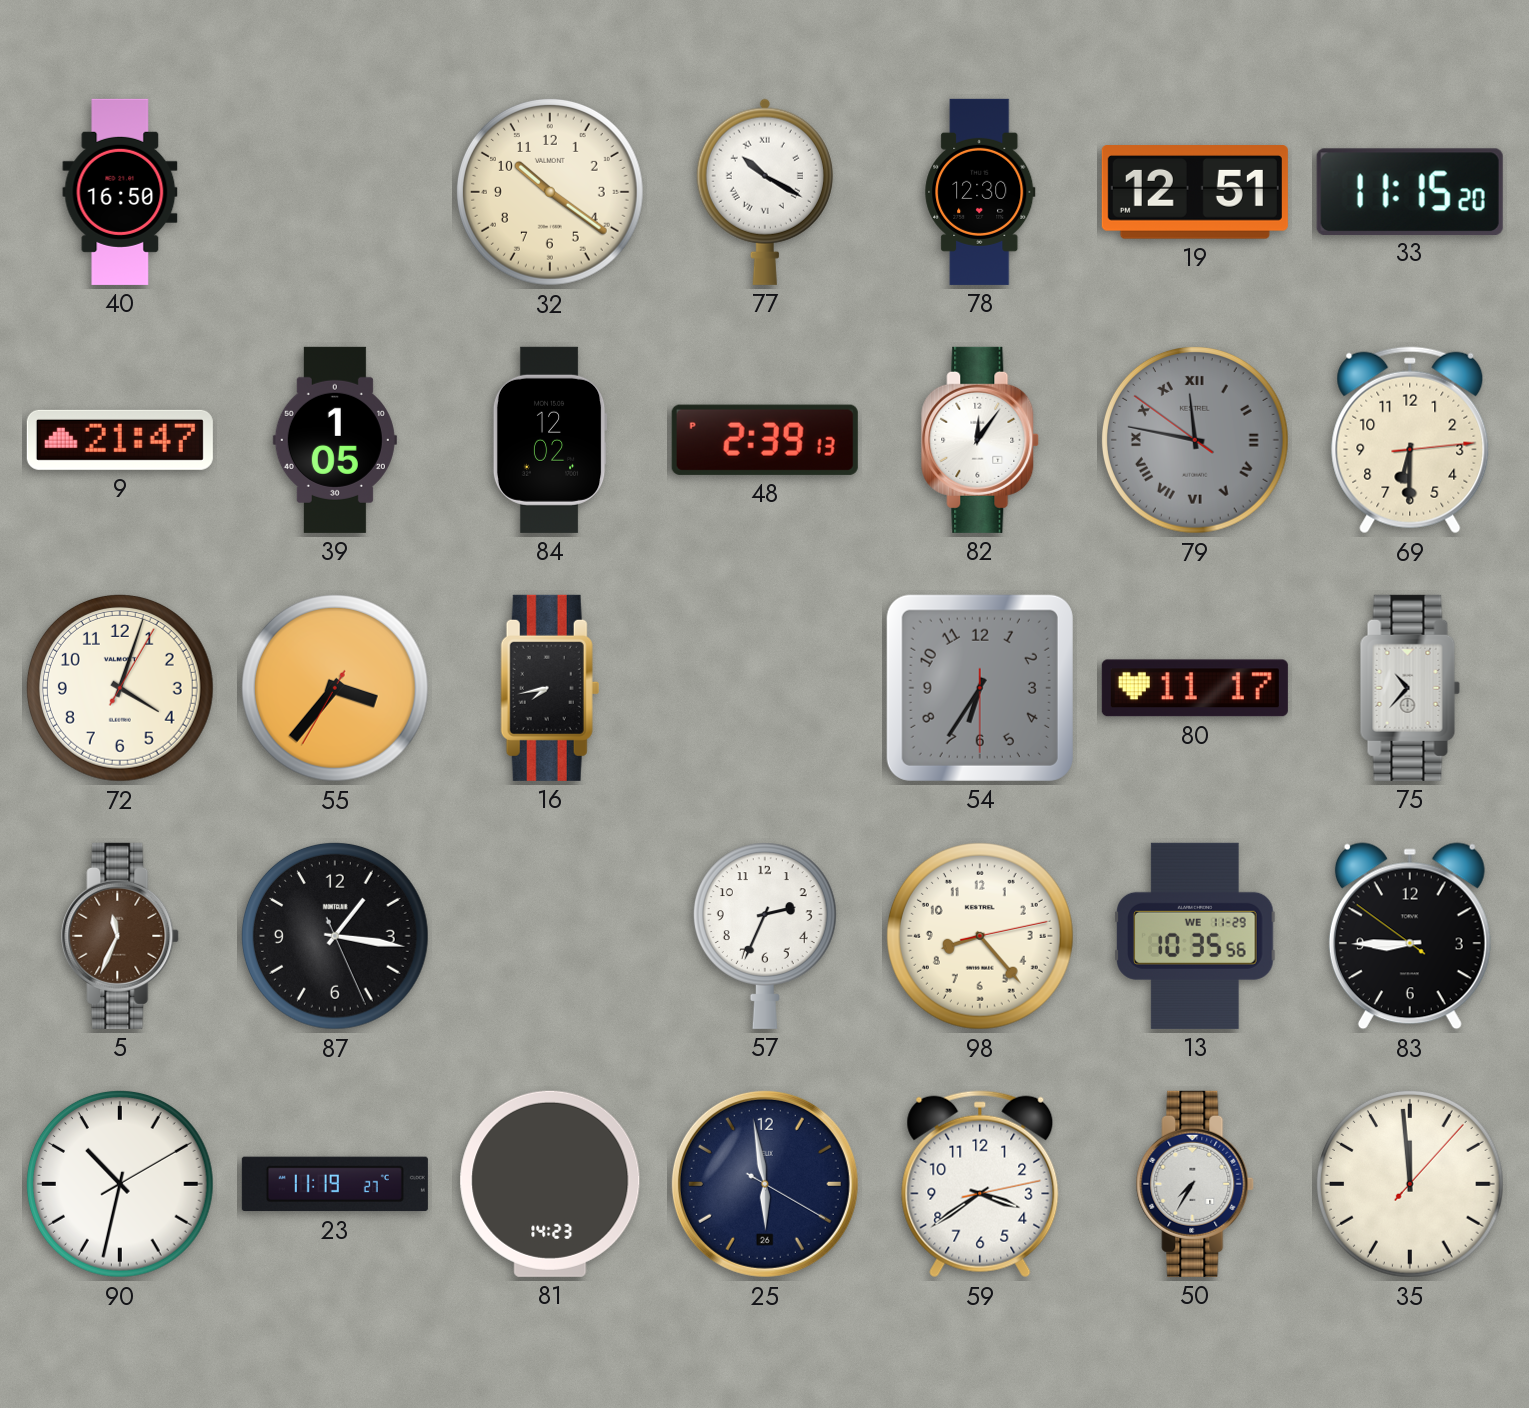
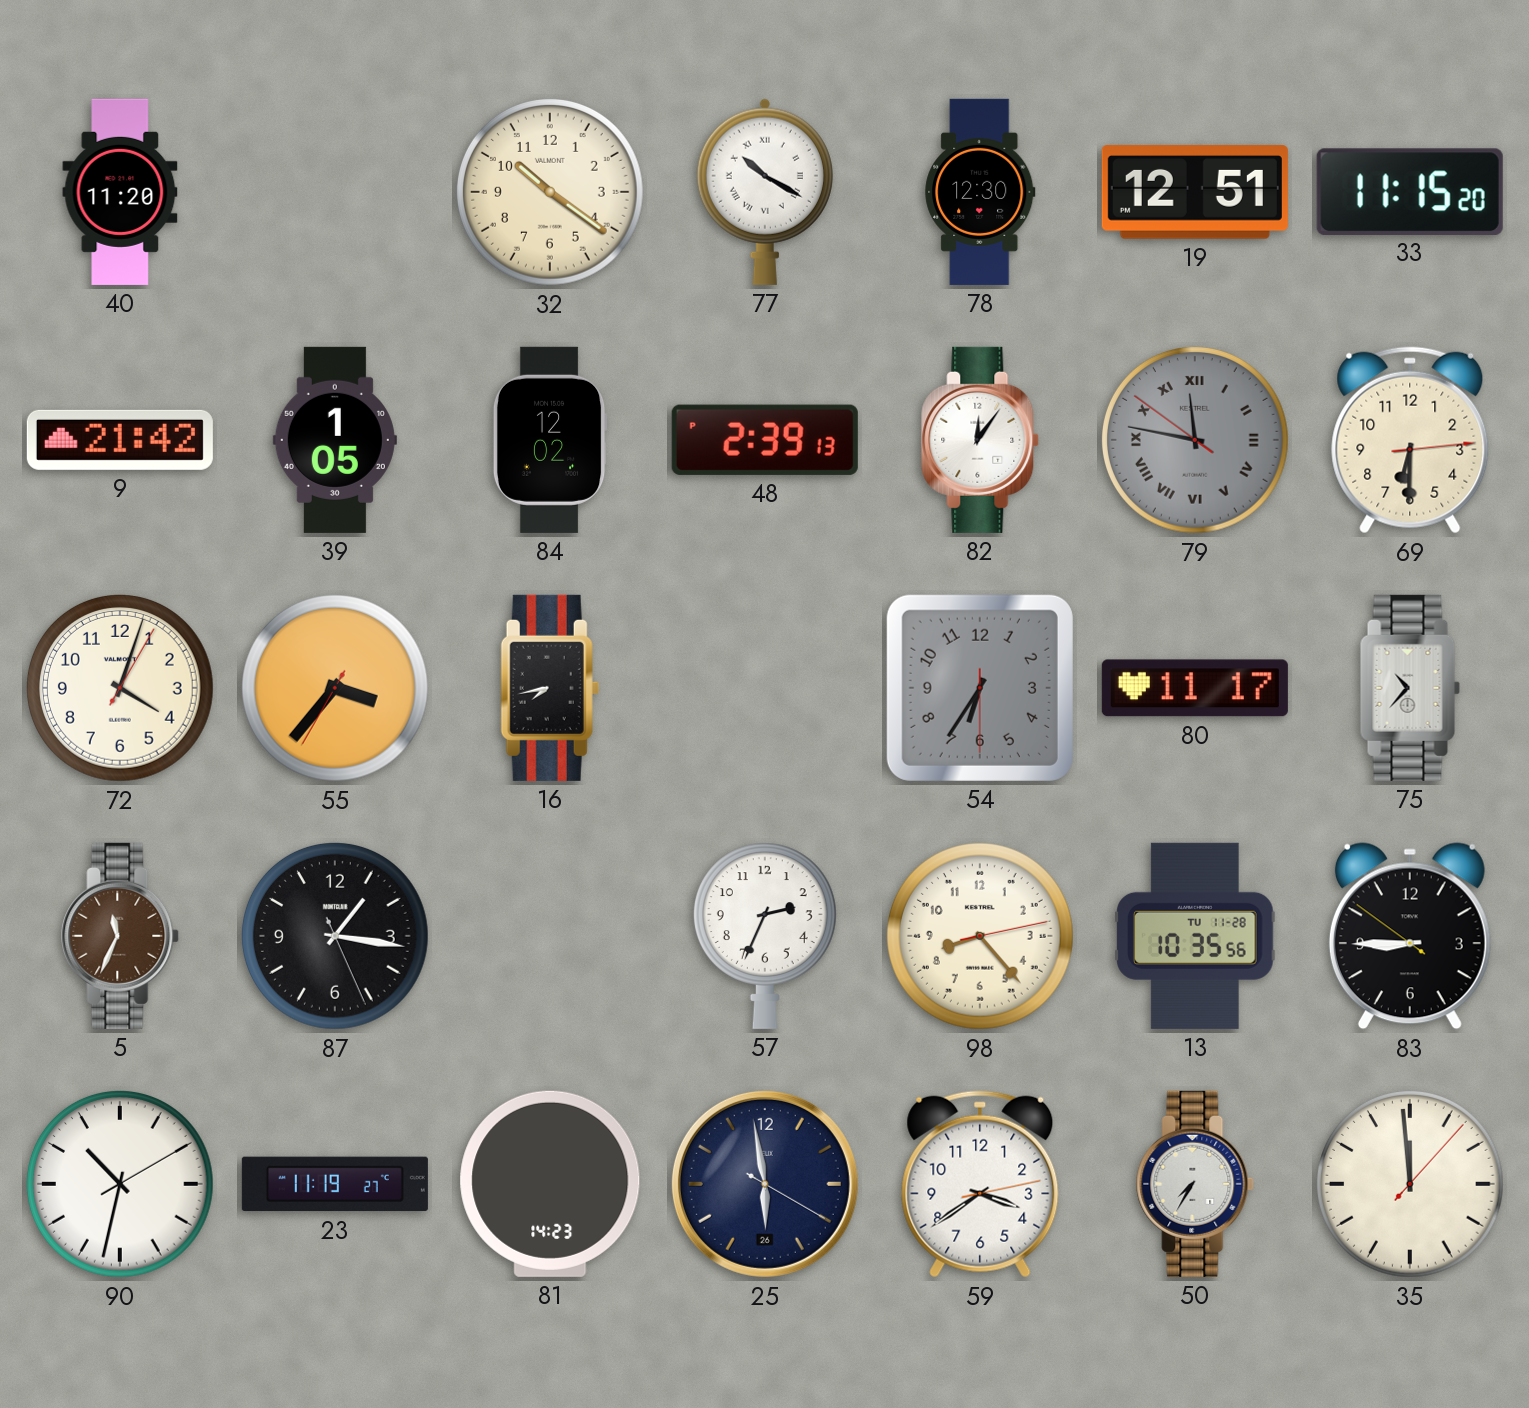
40: 16:50 -> 11:20 (120, 192)
9: 21:47 -> 21:42 (120, 440)
13 date: WE 11-29 -> TU 11-28 (1195, 936)
